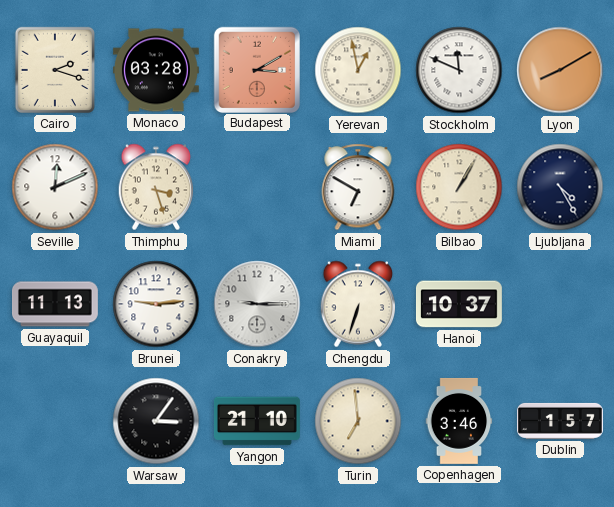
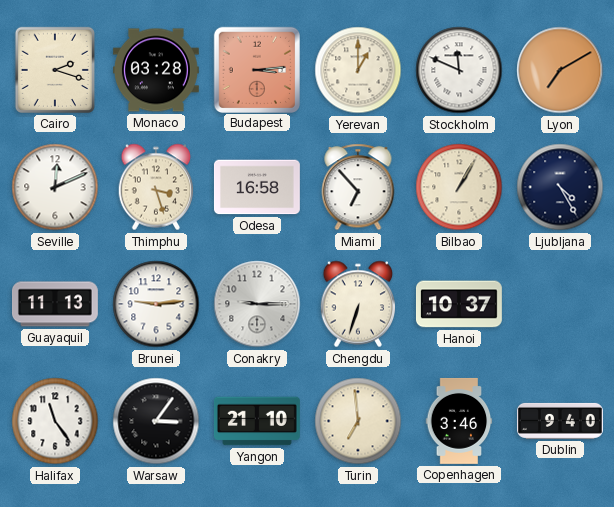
Budapest: 3:10 -> 3:14 (256, 69)
Yerevan: 12:58 -> 1:00 (358, 70)
Lyon: 8:10 -> 7:10 (560, 70)
Odesa: none -> 16:58 (257, 187)
Miami: 6:50 -> 6:53 (358, 187)
Halifax: none -> 11:24 (55, 421)
Dublin: 1:57 -> 9:40 (561, 421)
